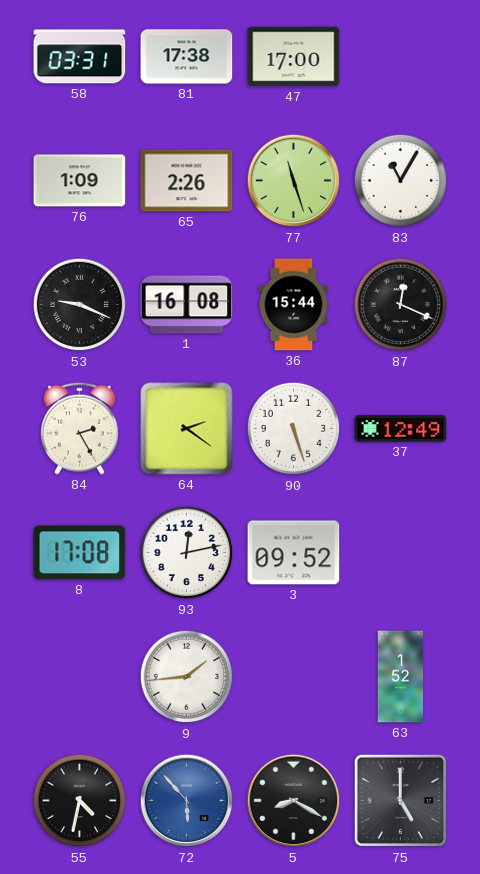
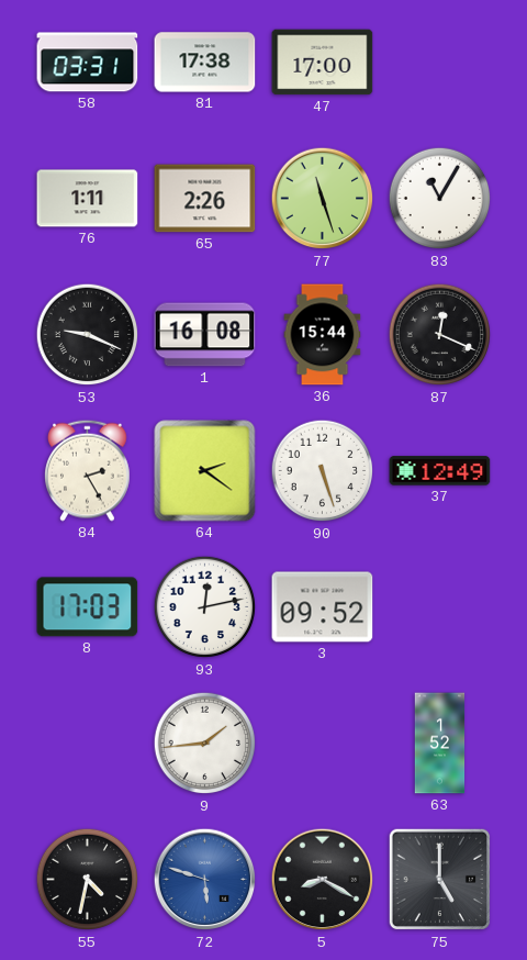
76: 1:09 -> 1:11 (88, 199)
8: 17:08 -> 17:03 (88, 607)
72: 5:53 -> 5:48 (205, 880)
